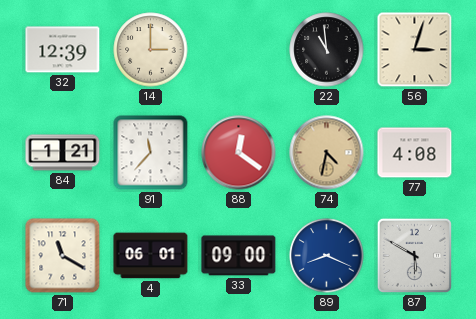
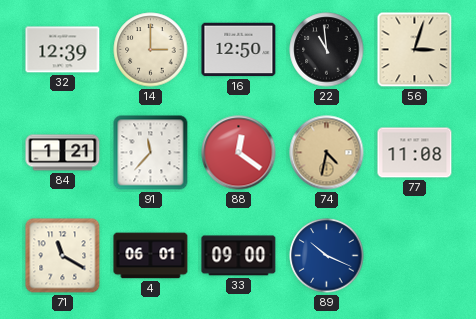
16: none -> 12:50 (239, 50)
77: 4:08 -> 11:08 (415, 153)
89: 8:19 -> 10:19 (327, 256)
87: 5:50 -> none (414, 255)
